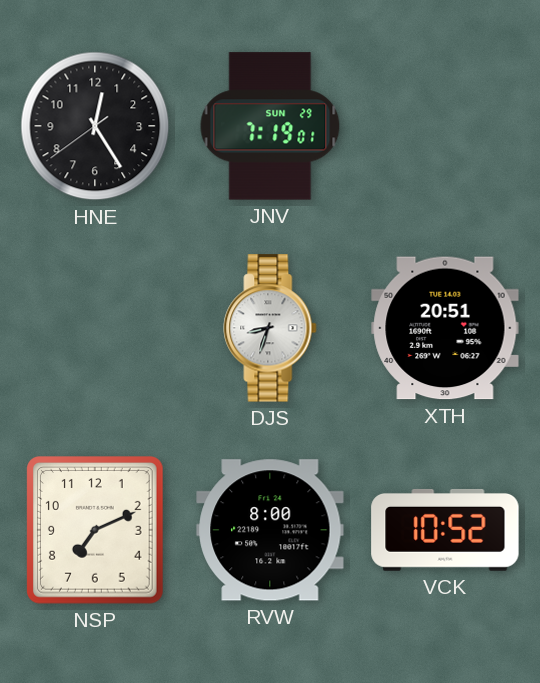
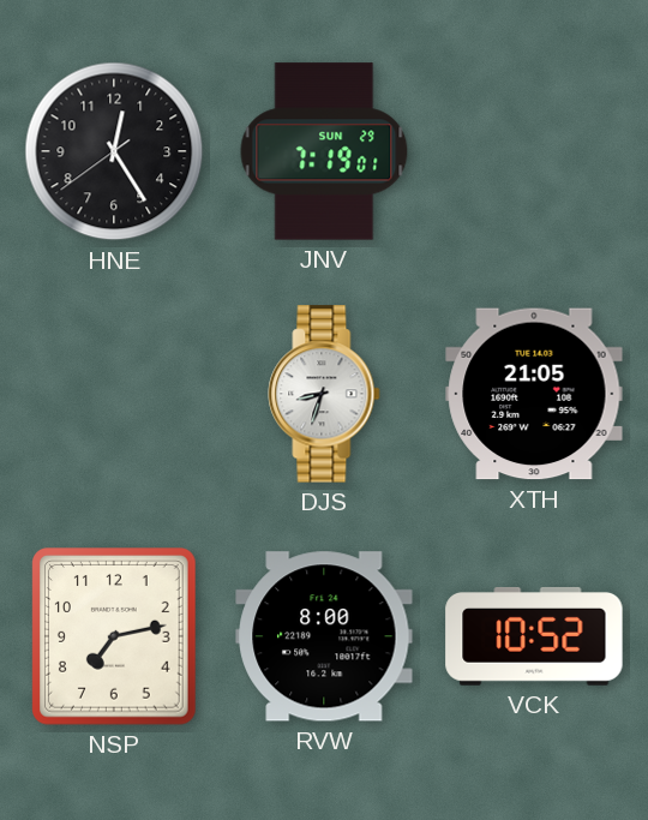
XTH: 20:51 -> 21:05 (534, 394)
NSP: 7:11 -> 7:13 (115, 636)
